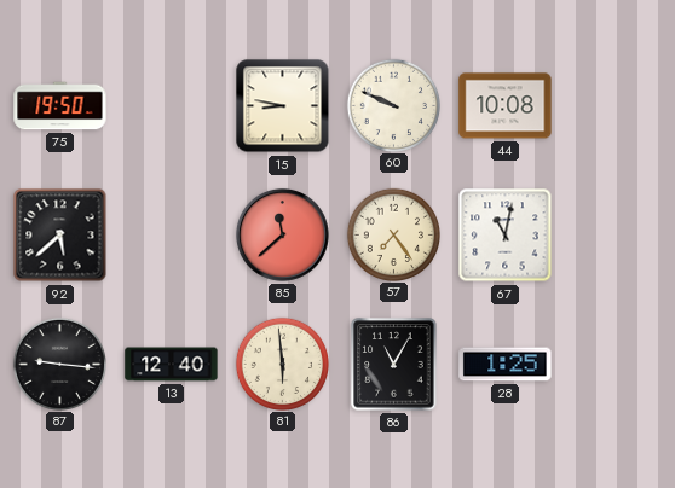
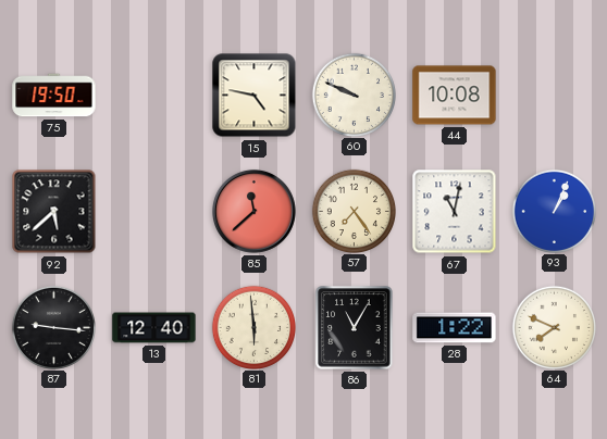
15: 8:47 -> 4:47 (255, 96)
93: none -> 1:04 (554, 211)
28: 1:25 -> 1:22 (455, 328)
64: none -> 7:49 (554, 327)
